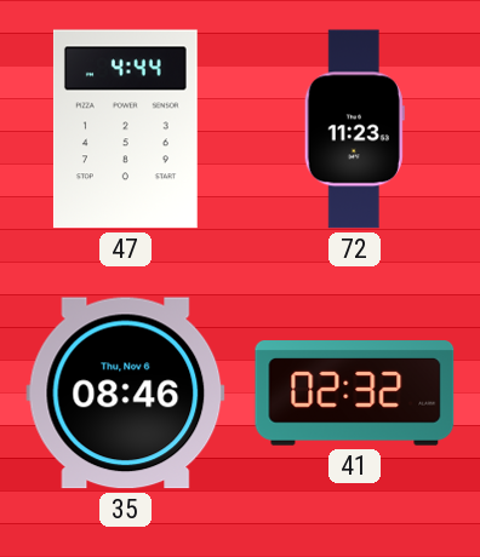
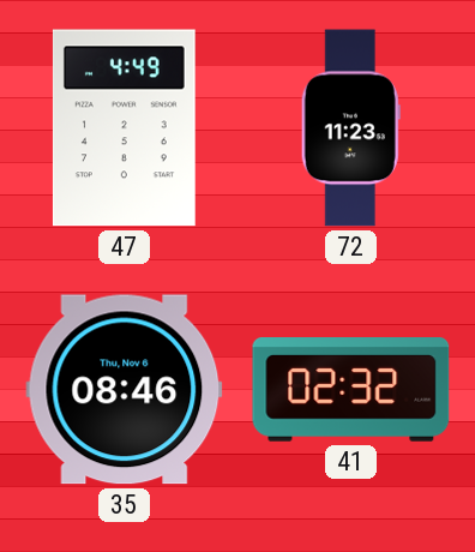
47: 4:44 -> 4:49 (124, 128)
